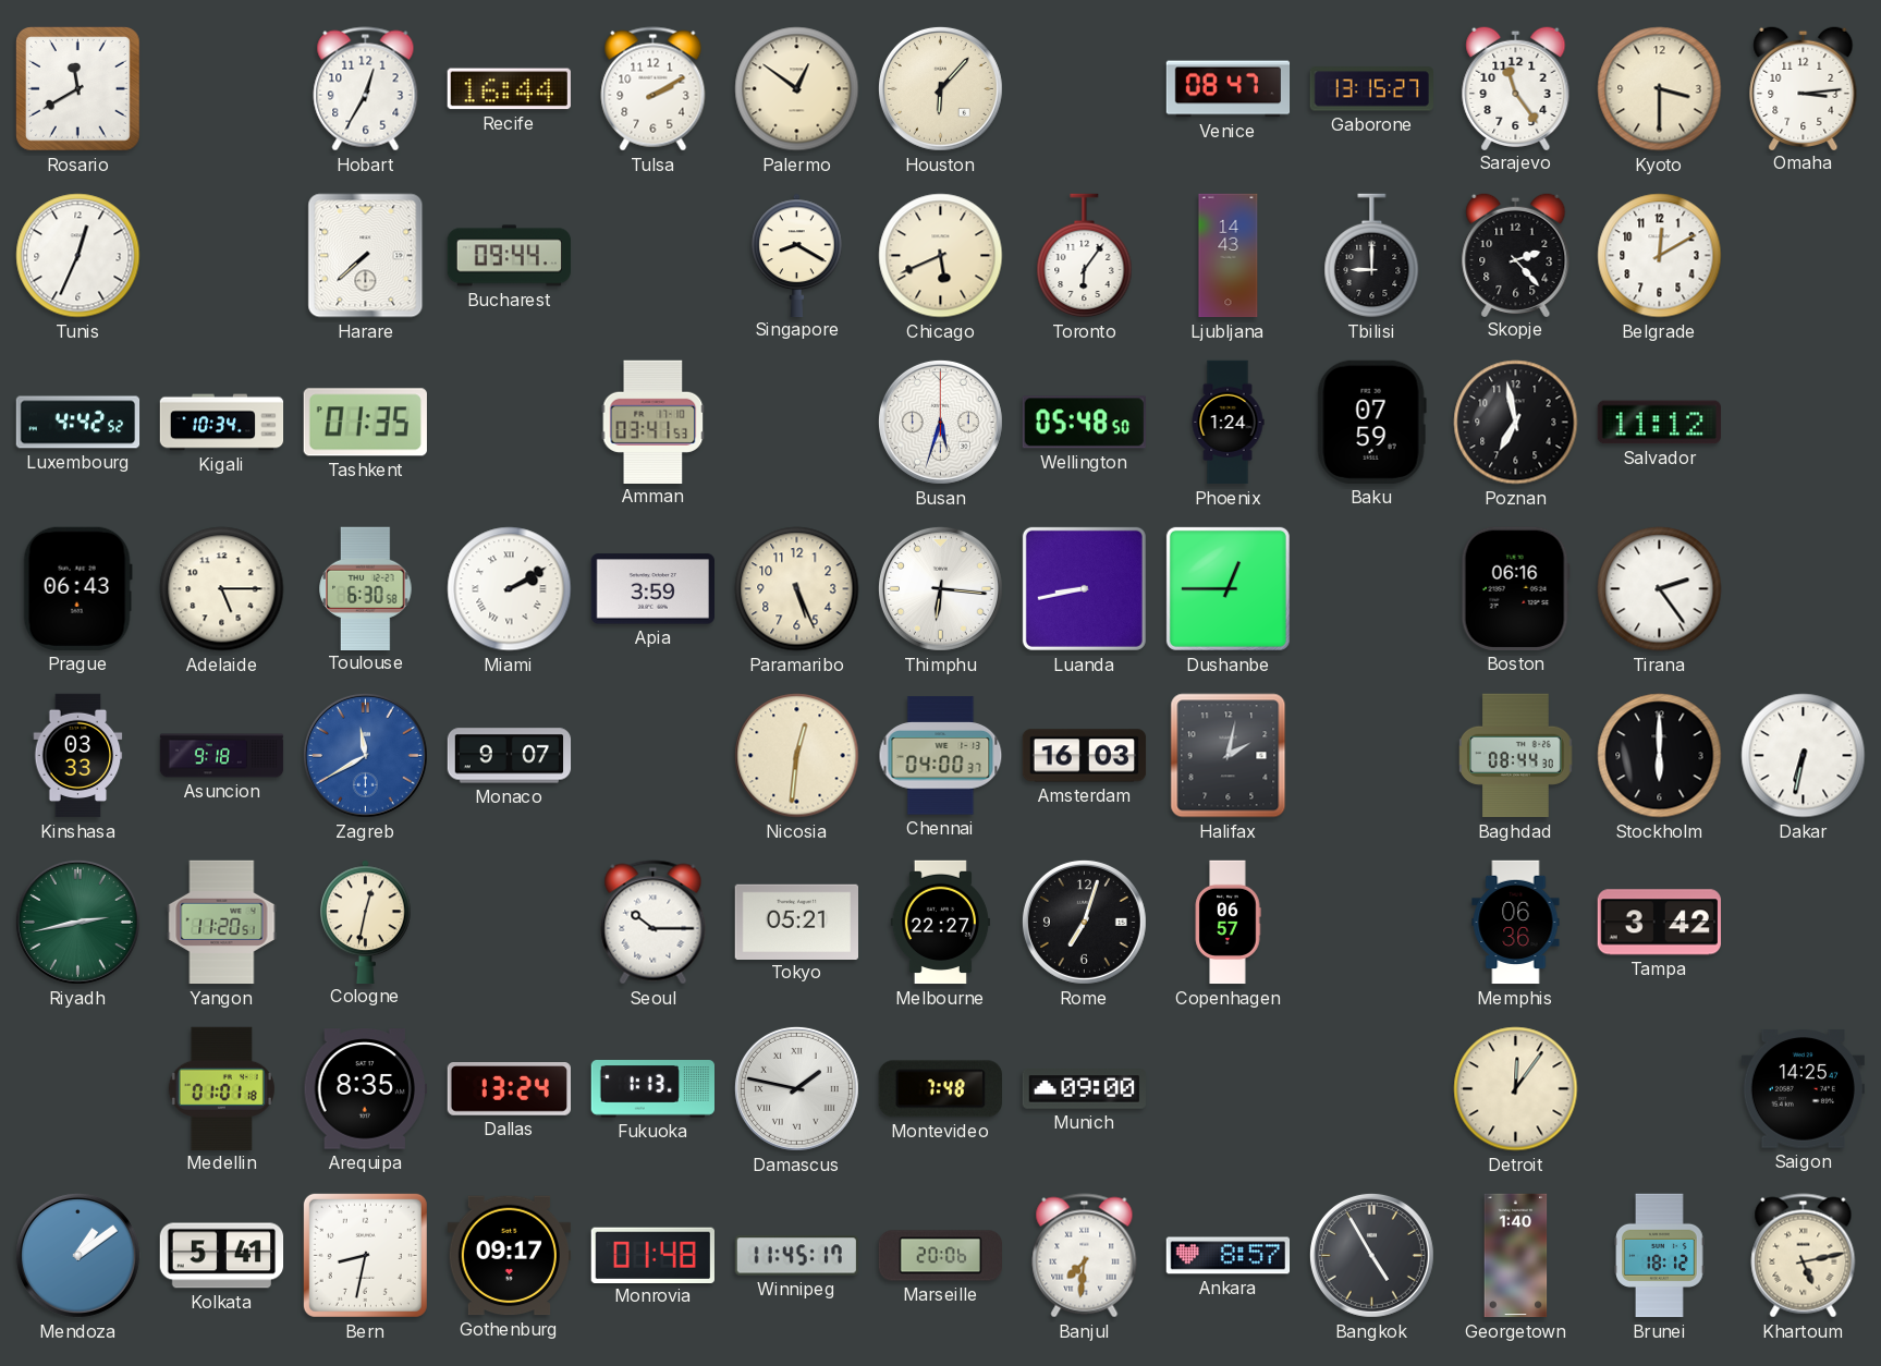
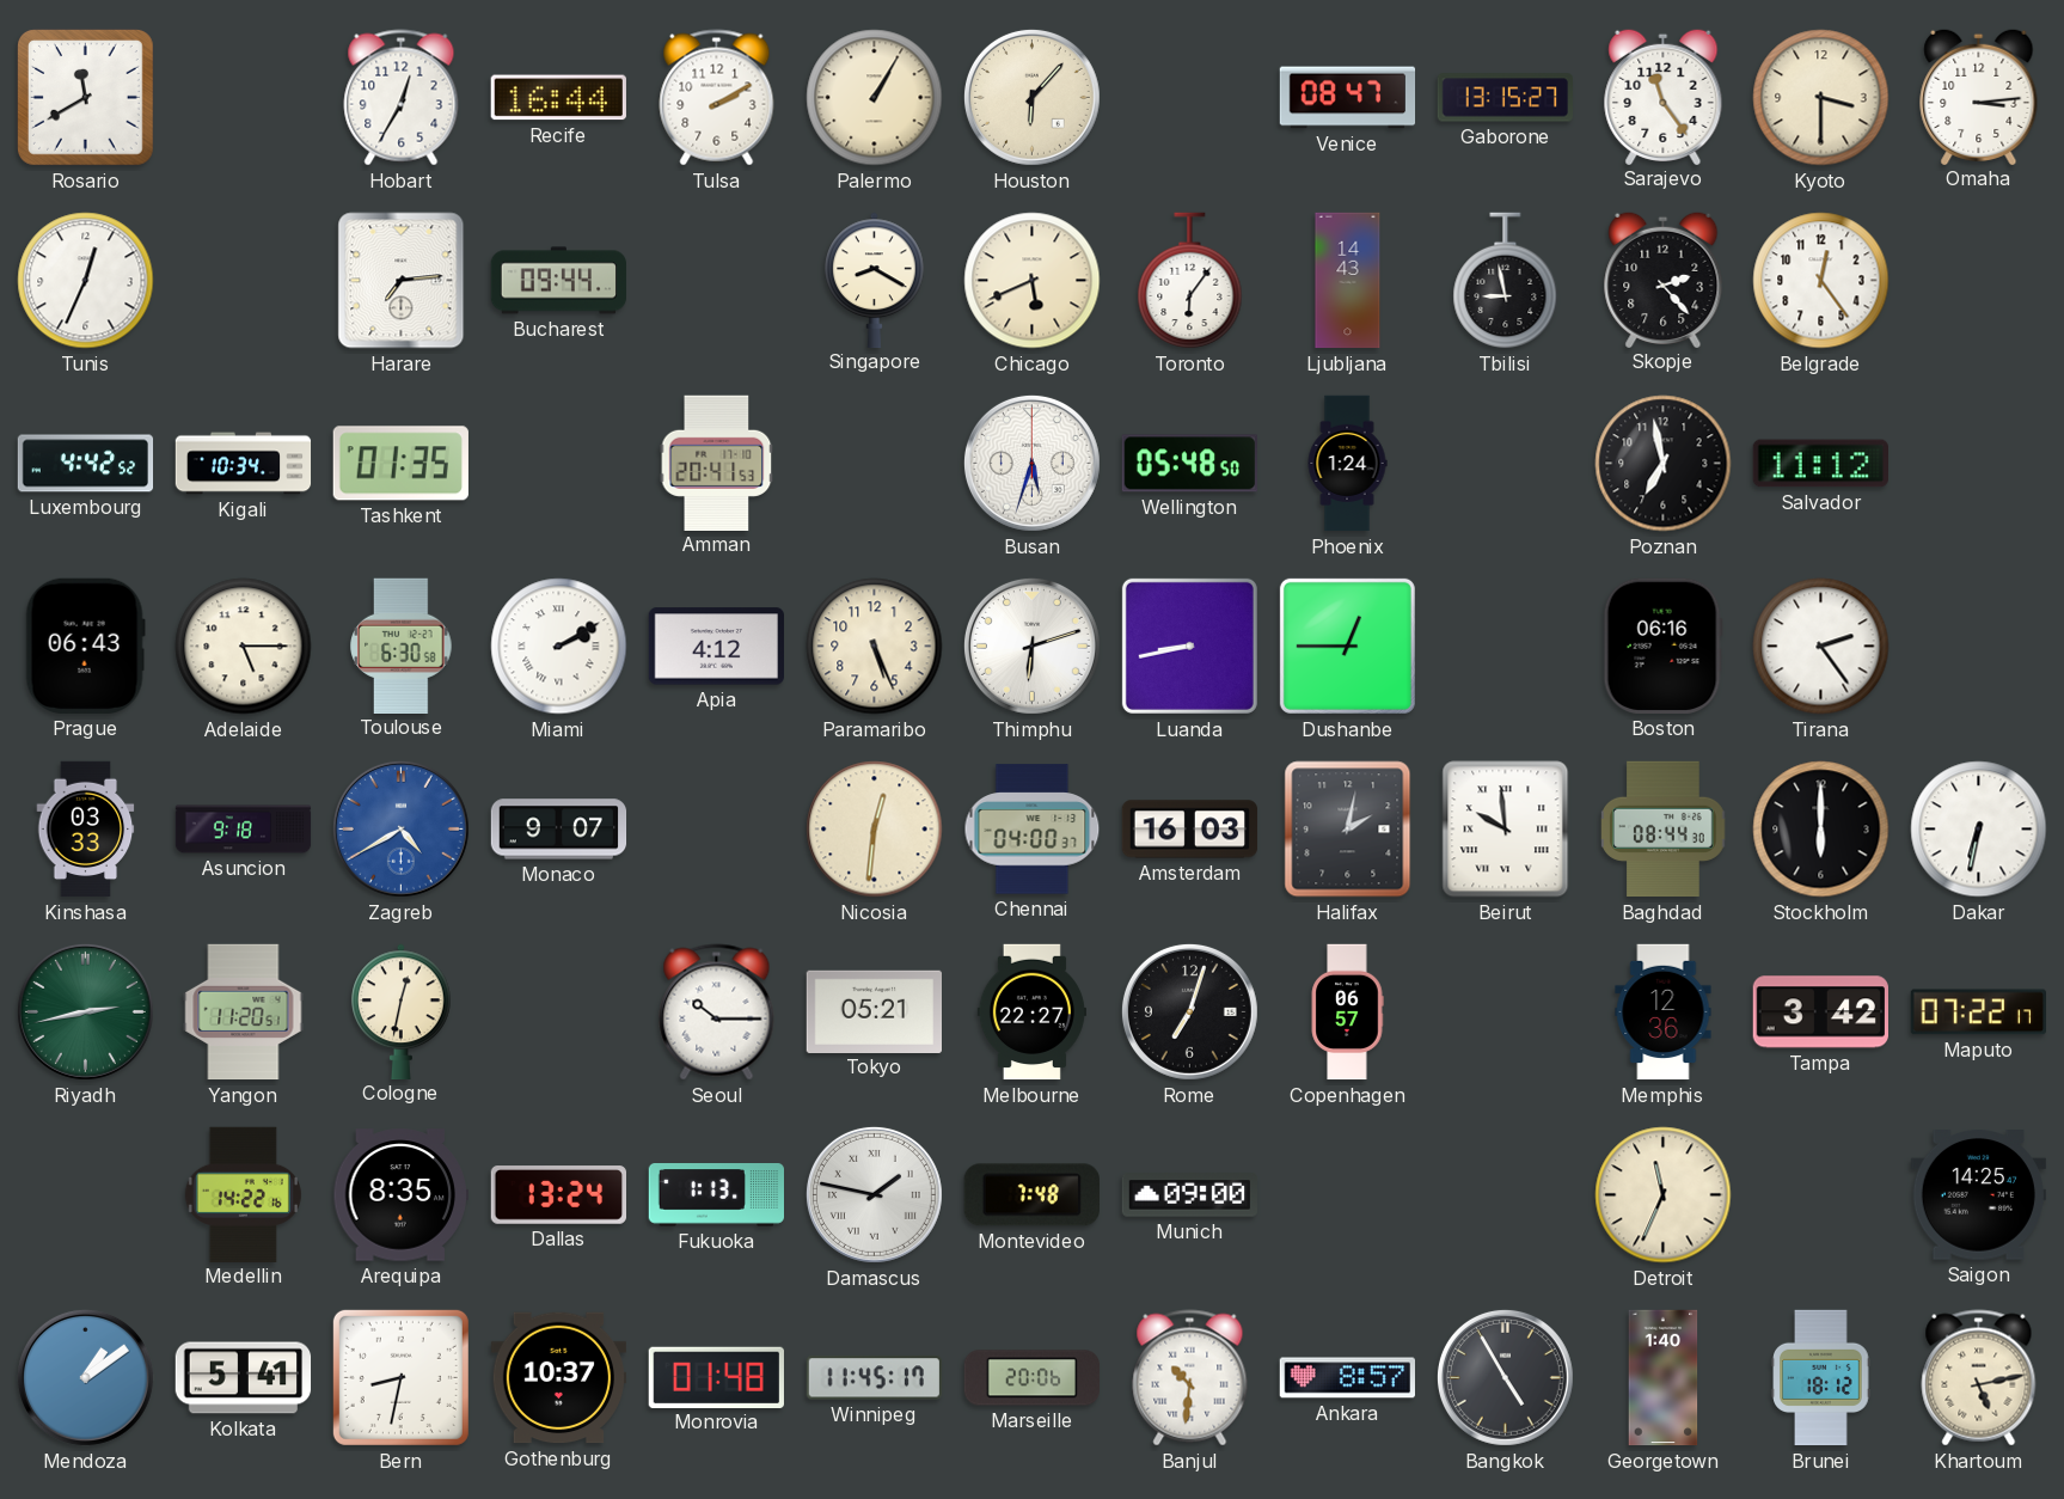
Palermo: 12:51 -> 1:05 (875, 98)
Harare: 7:38 -> 7:14 (402, 281)
Tbilisi: 9:00 -> 8:58 (1506, 281)
Belgrade: 12:10 -> 12:24 (1821, 281)
Amman: 03:41 -> 20:41 (717, 463)
Baku: 07:59 -> none (1371, 422)
Apia: 3:59 -> 4:12 (716, 647)
Thimphu: 6:16 -> 6:12 (1031, 646)
Zagreb: 11:40 -> 4:40 (400, 828)
Beirut: none -> 9:59 (1506, 830)
Memphis: 06:36 -> 12:36 (1664, 1012)
Maputo: none -> 07:22 (1978, 1012)
Medellin: 01:01 -> 14:22 (243, 1194)
Detroit: 12:06 -> 11:34 (1664, 1195)
Gothenburg: 09:17 -> 10:37 (558, 1378)
Banjul: 7:31 -> 10:31 (1190, 1378)
